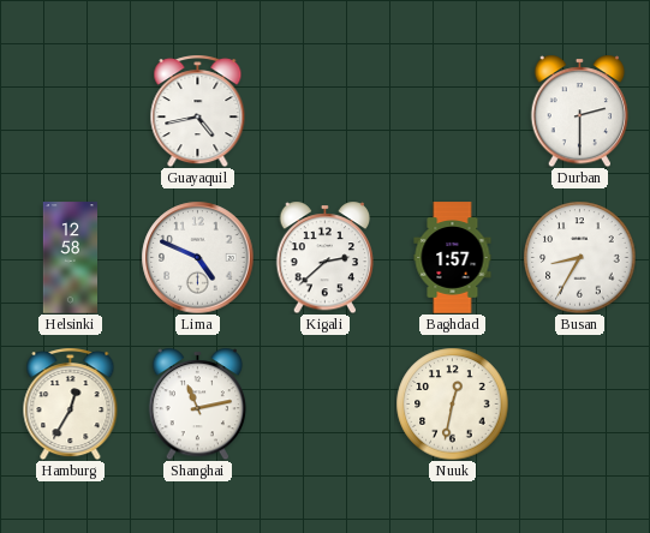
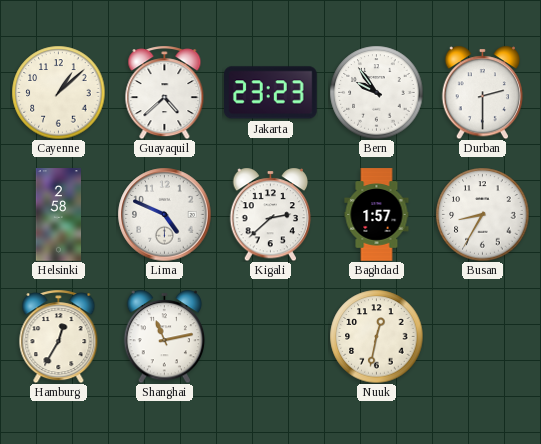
Cayenne: none -> 1:08 (58, 92)
Guayaquil: 4:43 -> 4:38 (165, 92)
Jakarta: none -> 23:23 (271, 93)
Bern: none -> 9:54 (376, 92)
Helsinki: 12:58 -> 2:58 (58, 215)
